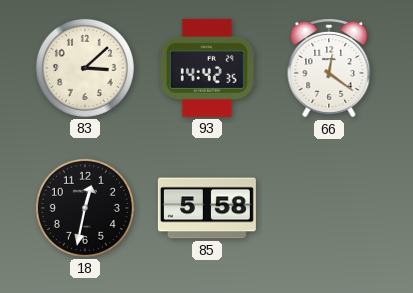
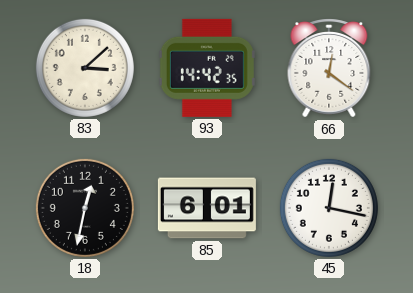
85: 5:58 -> 6:01 (207, 208)
45: none -> 12:17 (329, 208)
